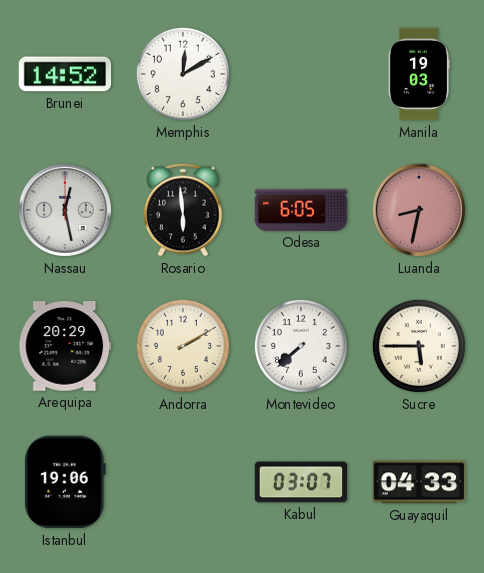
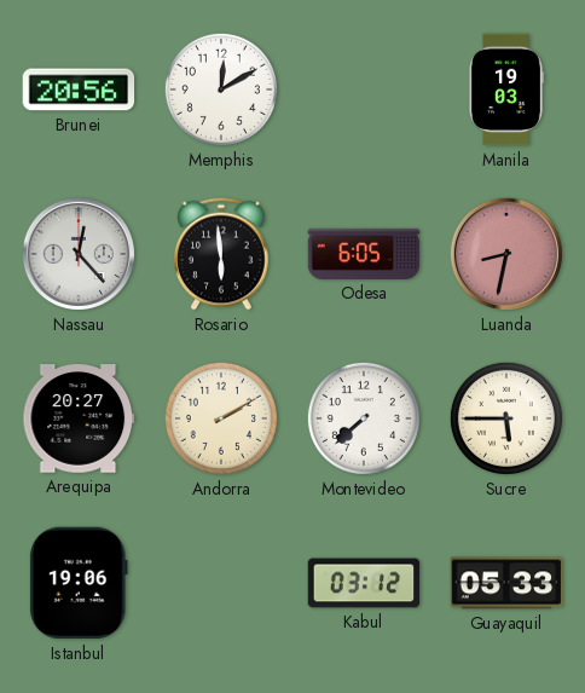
Brunei: 14:52 -> 20:56 (79, 89)
Nassau: 12:28 -> 12:23 (79, 254)
Arequipa: 20:29 -> 20:27 (79, 418)
Kabul: 03:07 -> 03:12 (364, 583)
Guayaquil: 04:33 -> 05:33 (506, 583)
